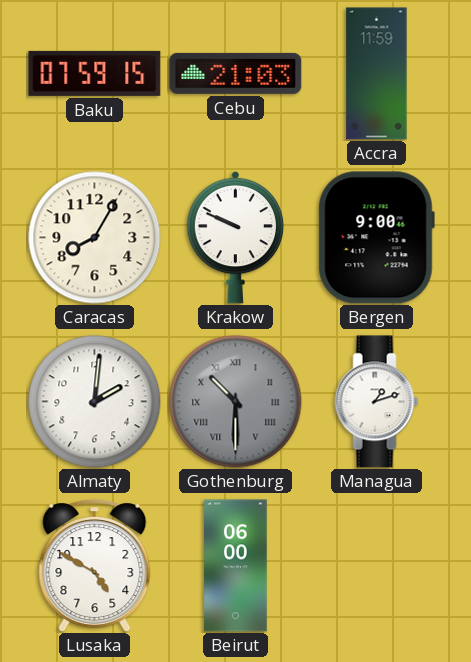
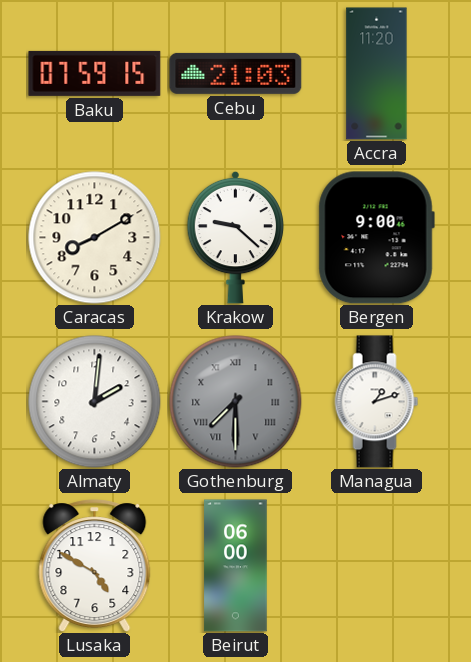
Accra: 11:59 -> 11:20 (377, 74)
Caracas: 8:05 -> 8:10 (95, 238)
Krakow: 9:49 -> 9:22 (236, 237)
Gothenburg: 10:30 -> 7:30 (236, 402)
